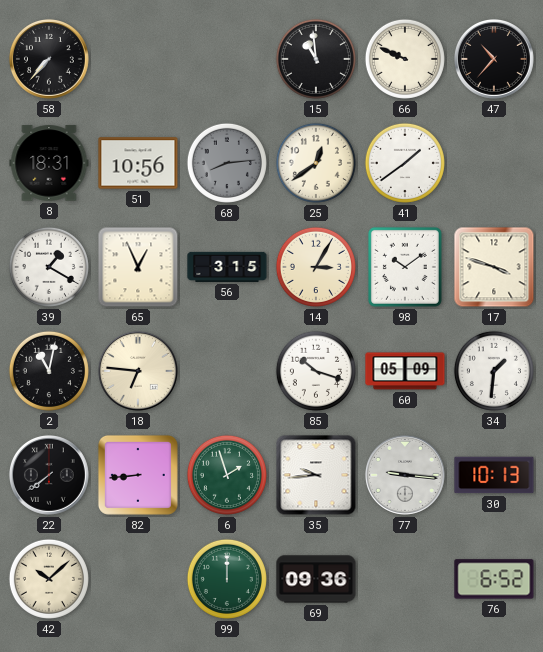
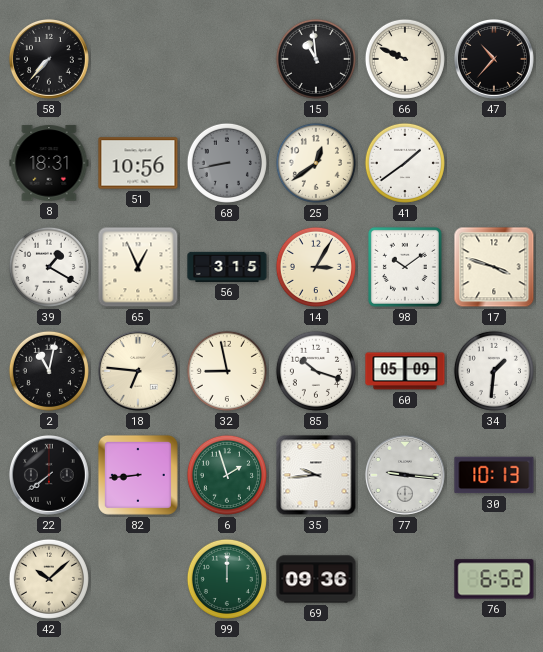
68: 8:14 -> 8:43 (227, 163)
32: none -> 8:58 (227, 371)
